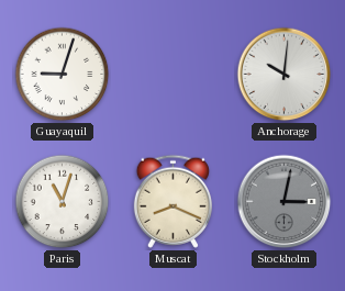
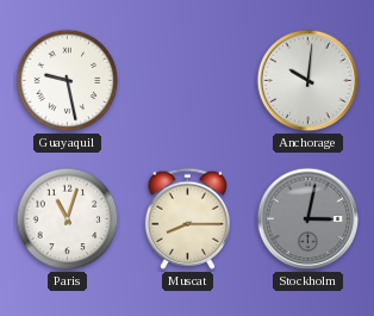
Guayaquil: 9:03 -> 9:28 (68, 81)
Muscat: 8:19 -> 8:15 (187, 218)
